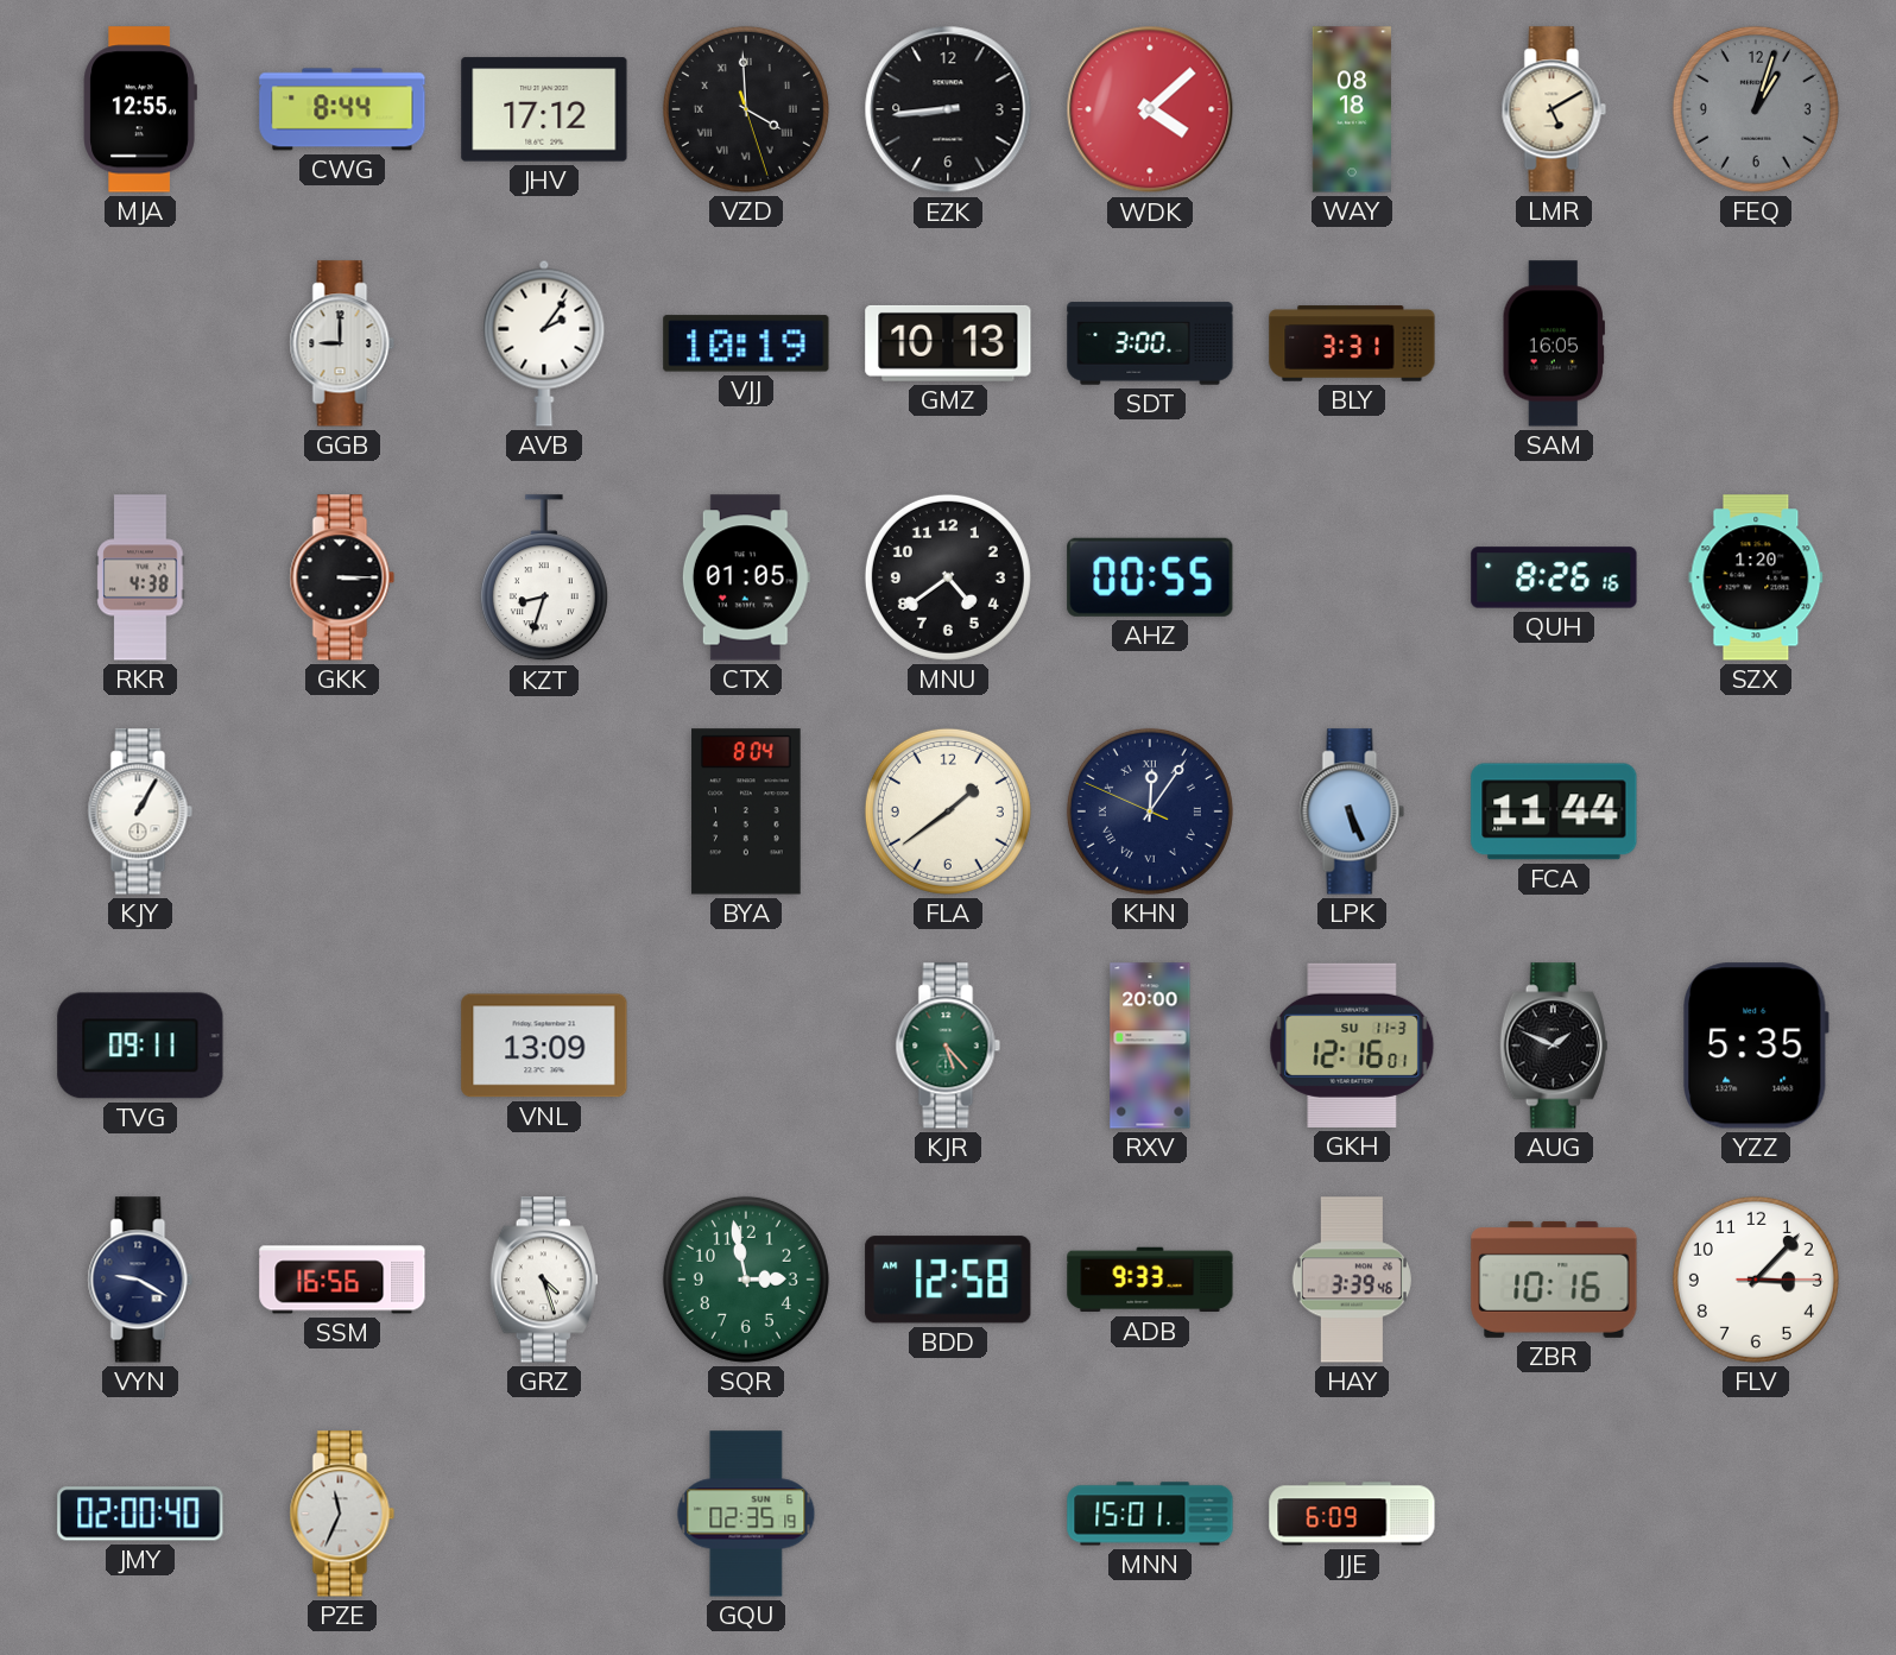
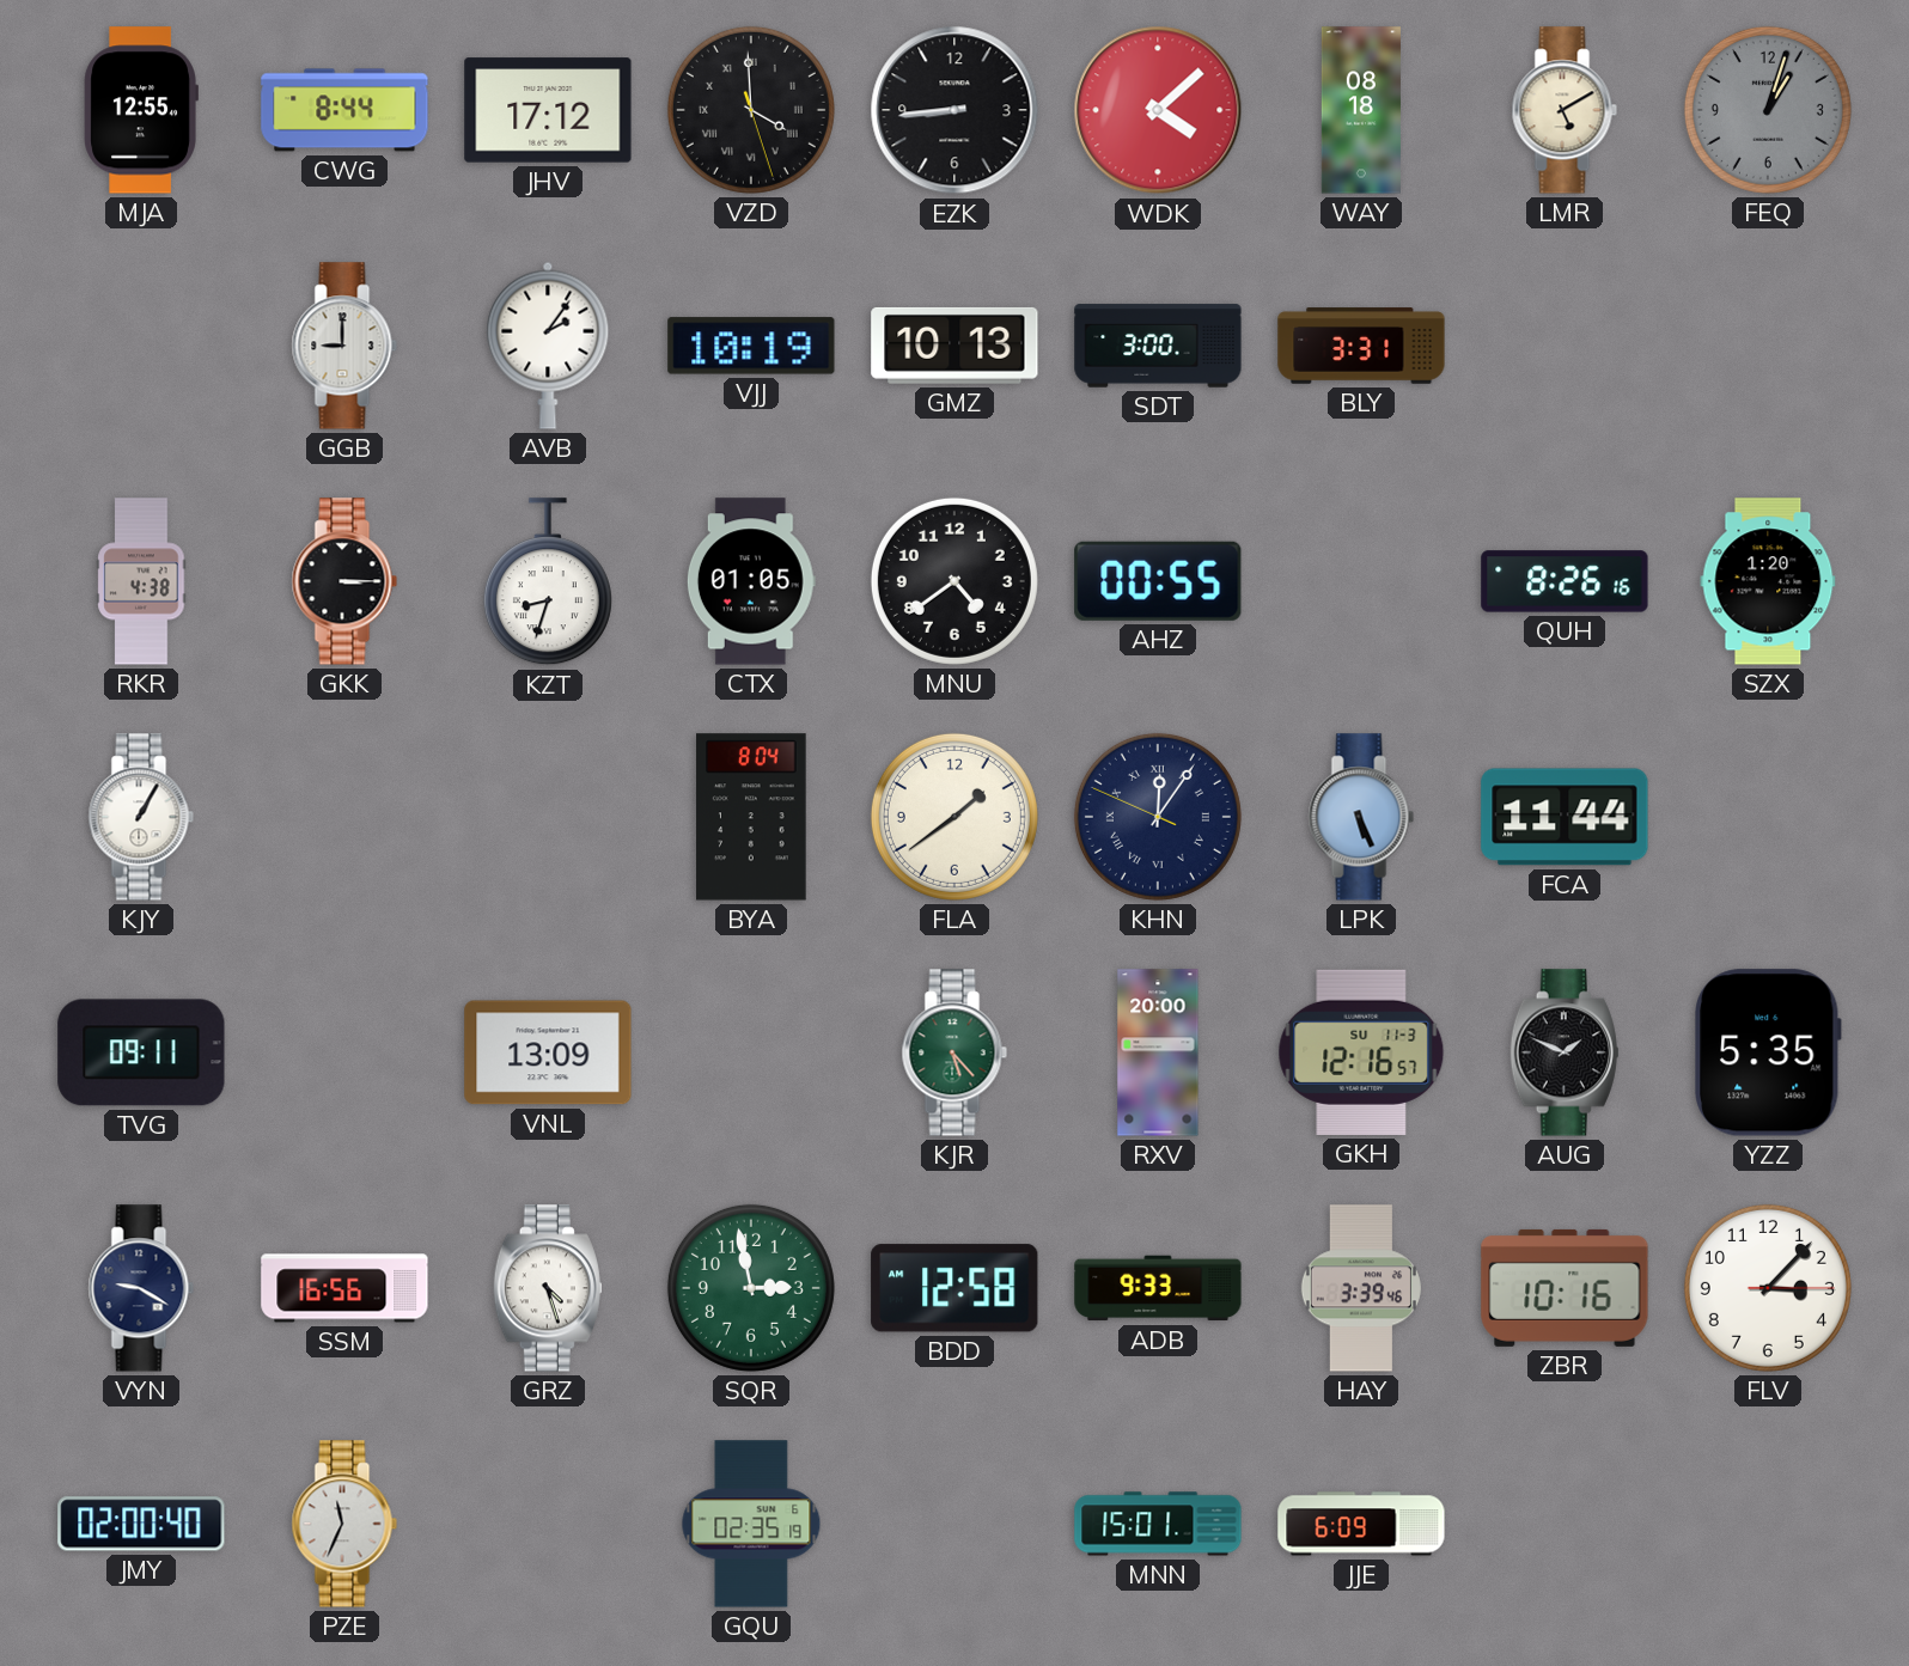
SAM: 16:05 -> none (1554, 343)
GKH: 12:16:01 -> 12:16:57 (1361, 1052)
